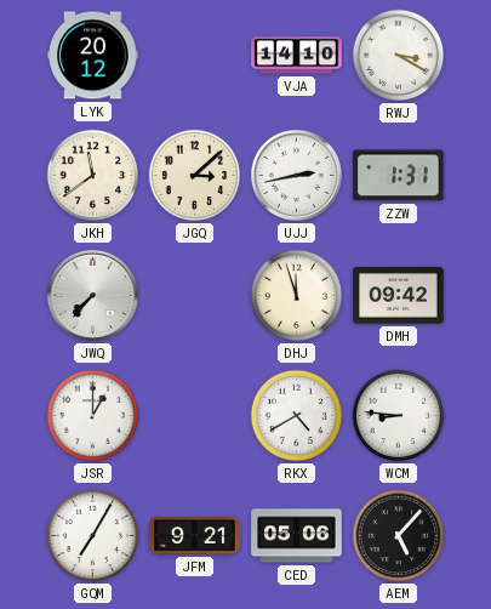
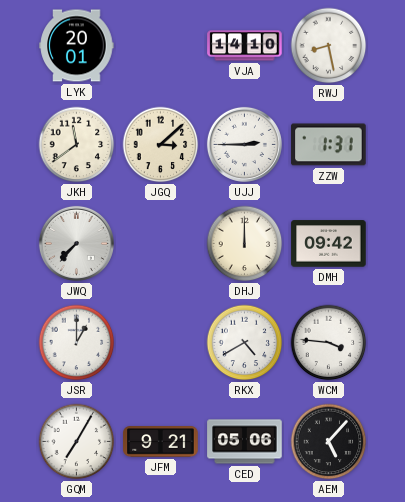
LYK: 20:12 -> 20:01 (77, 46)
RWJ: 3:20 -> 8:28 (329, 46)
UJJ: 2:43 -> 2:45 (244, 144)
DHJ: 11:57 -> 12:00 (245, 244)
WCM: 8:46 -> 3:46 (329, 343)
